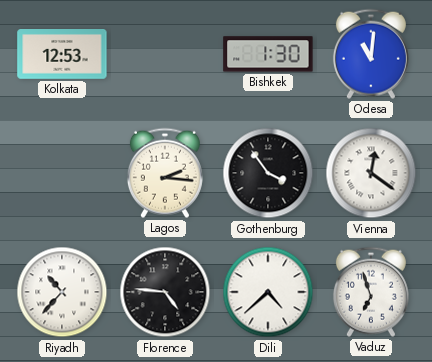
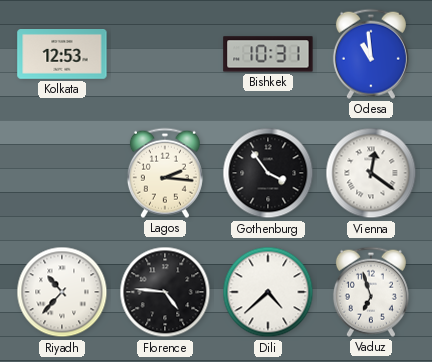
Bishkek: 1:30 -> 10:31 (268, 54)
Odesa: 11:01 -> 10:59 (371, 54)
